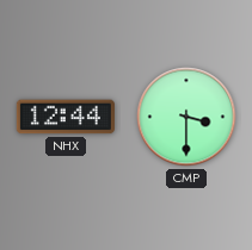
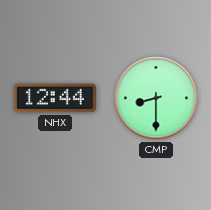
CMP: 3:30 -> 8:30 (156, 98)
